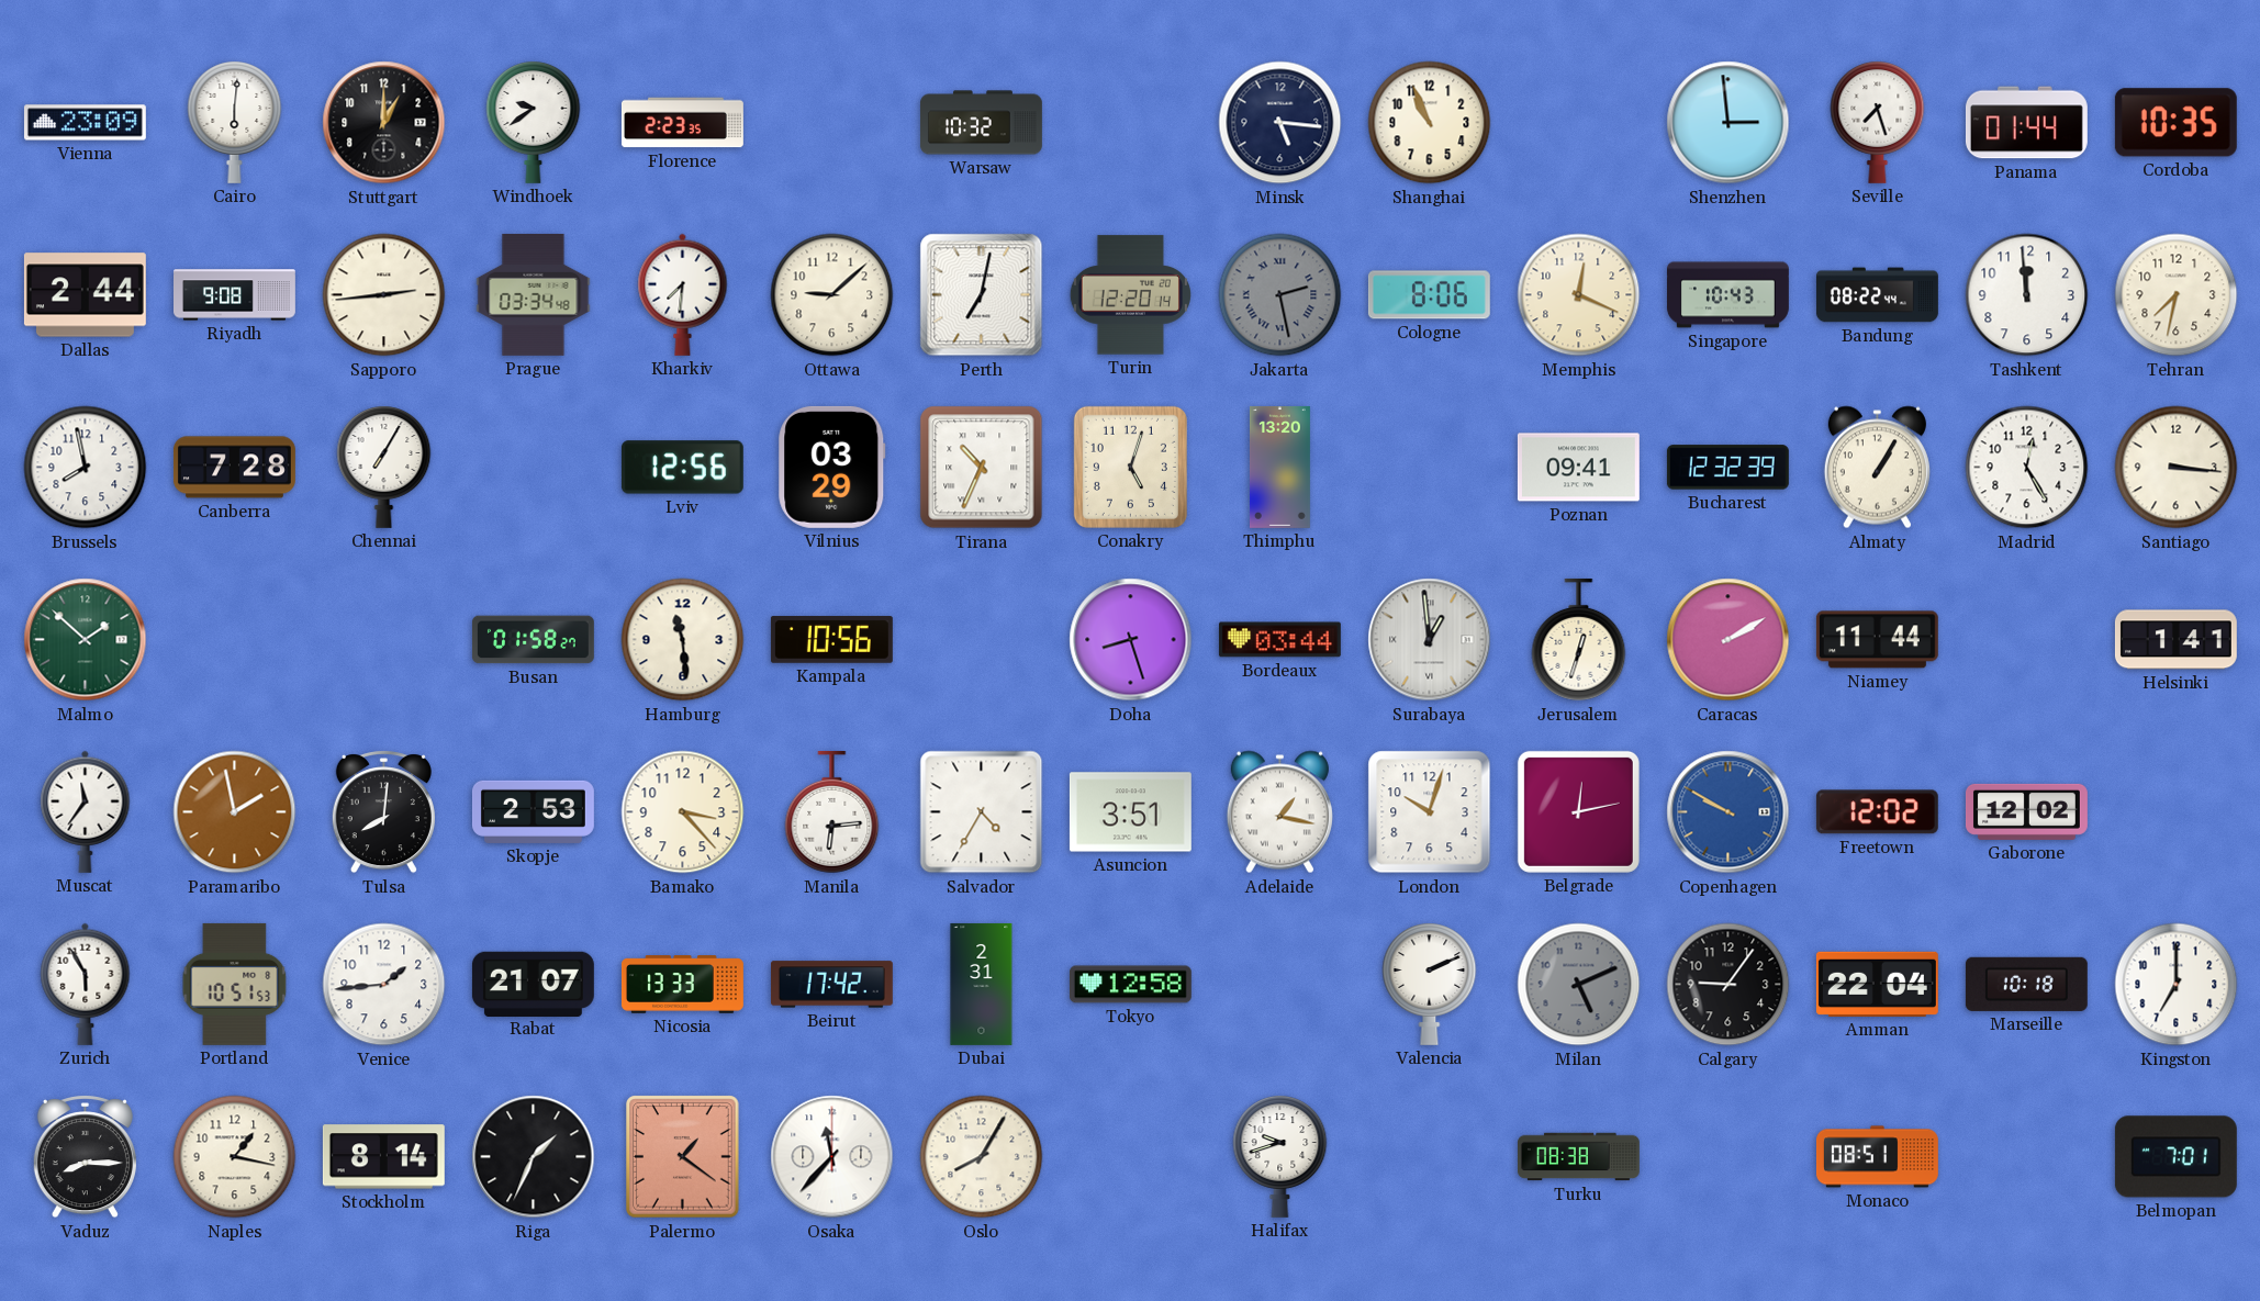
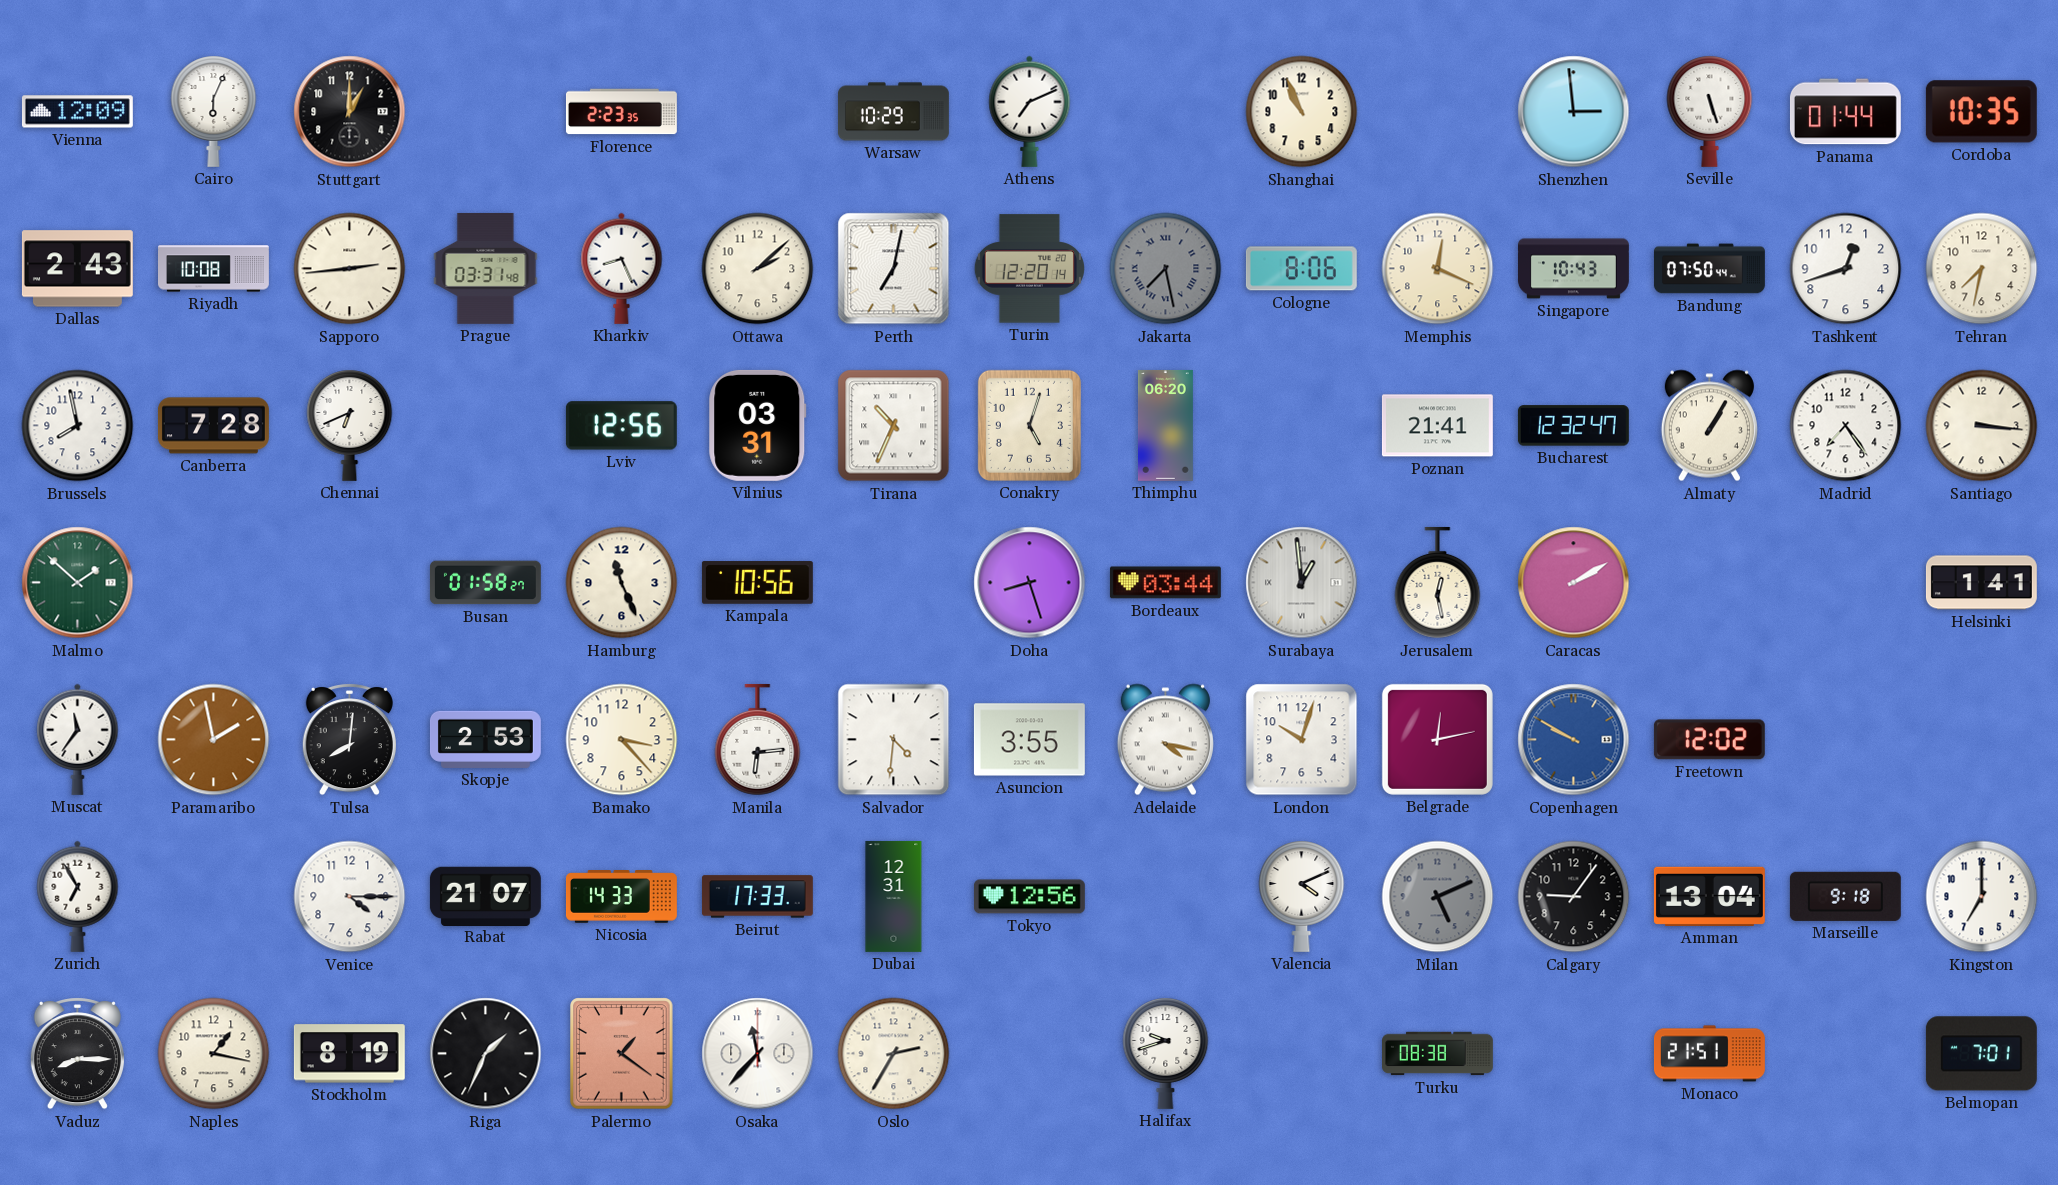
Vienna: 23:09 -> 12:09 (77, 112)
Cairo: 6:01 -> 6:04 (214, 111)
Windhoek: 9:39 -> none (534, 122)
Warsaw: 10:32 -> 10:29 (893, 112)
Athens: none -> 7:11 (1030, 111)
Minsk: 5:16 -> none (1280, 123)
Seville: 7:27 -> 5:27 (1710, 111)
Dallas: 2:44 -> 2:43 (77, 269)
Riyadh: 9:08 -> 10:08 (214, 269)
Prague: 03:34 -> 03:31 (486, 268)
Kharkiv: 7:31 -> 8:26 (622, 268)
Ottawa: 9:08 -> 2:08 (758, 269)
Jakarta: 2:28 -> 7:28 (1166, 269)
Bandung: 08:22 -> 07:50 (1709, 269)
Tashkent: 11:59 -> 12:42 (1846, 269)
Chennai: 7:05 -> 6:41 (350, 425)
Vilnius: 03:29 -> 03:31 (758, 425)
Thimphu: 13:20 -> 06:20 (1165, 425)
Poznan: 09:41 -> 21:41 (1437, 426)
Bucharest: 12:32:39 -> 12:32:47 (1573, 426)
Madrid: 12:25 -> 7:24 (1846, 426)
Hamburg: 11:29 -> 11:26 (622, 583)
Jerusalem: 12:33 -> 12:28 (1438, 583)
Niamey: 11:44 -> none (1877, 640)
Salvador: 4:35 -> 4:31 (894, 740)
Asuncion: 3:51 -> 3:55 (1029, 740)
Adelaide: 1:17 -> 4:17 (1165, 740)
Gaborone: 12:02 -> none (2026, 811)
Zurich: 5:55 -> 6:55 (78, 896)
Portland: 10:51 -> none (235, 984)
Venice: 1:44 -> 4:15 (350, 897)
Nicosia: 13:33 -> 14:33 (621, 897)
Beirut: 17:42 -> 17:33 (757, 897)
Dubai: 2:31 -> 12:31 (894, 896)
Tokyo: 12:58 -> 12:56 (1029, 897)
Valencia: 2:11 -> 4:11 (1302, 896)
Amman: 22:04 -> 13:04 (1709, 896)
Marseille: 10:18 -> 9:18 (1845, 896)
Stockholm: 8:14 -> 8:19 (349, 1054)
Oslo: 8:05 -> 2:35 (894, 1054)
Monaco: 08:51 -> 21:51 (1709, 1054)
